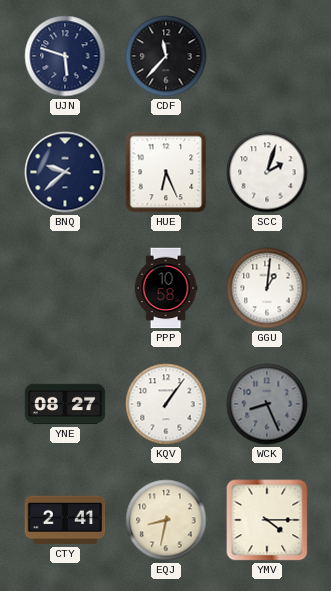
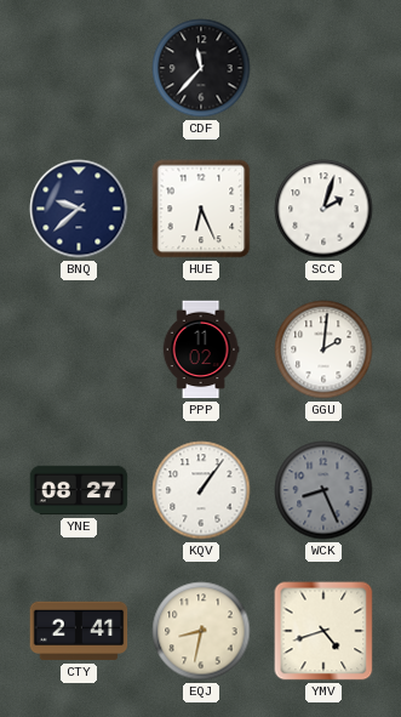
UJN: 5:48 -> none (65, 56)
PPP: 10:58 -> 11:02 (201, 349)
GGU: 1:01 -> 2:01 (323, 349)
YMV: 4:15 -> 4:42 (323, 631)
